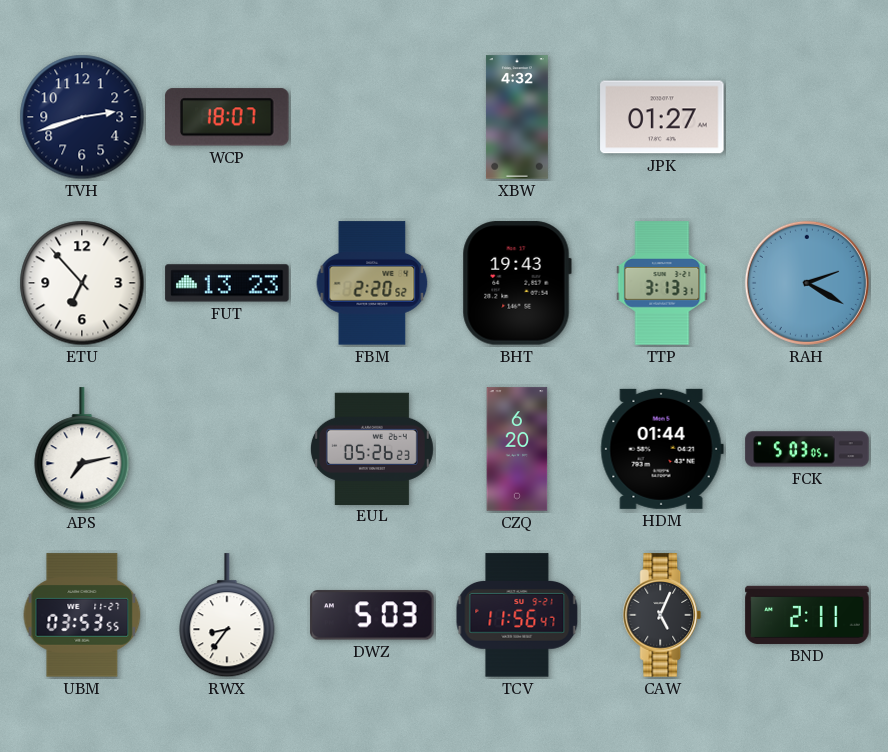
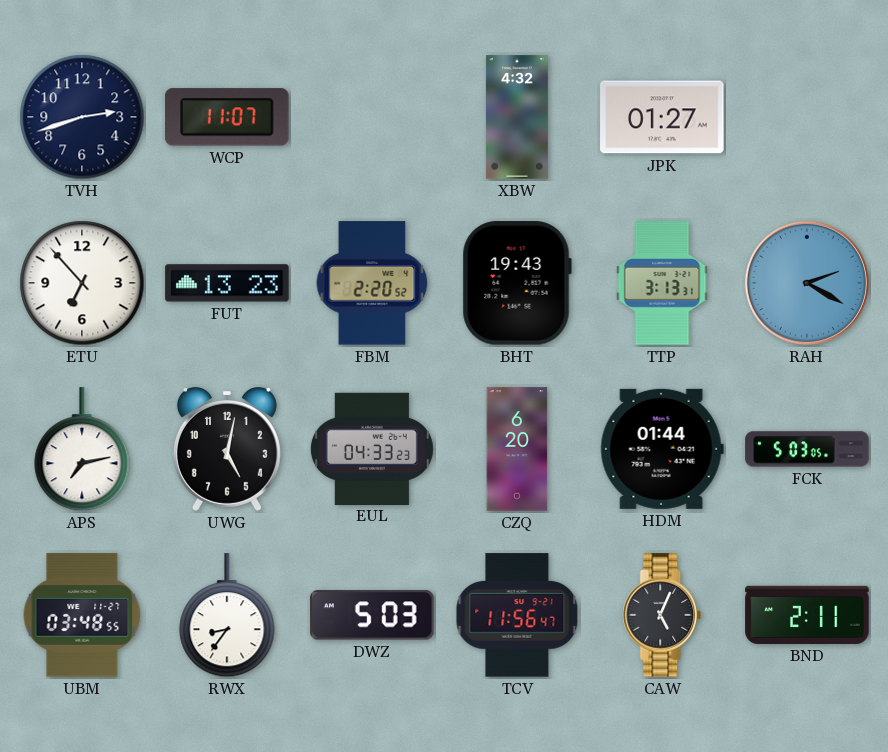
WCP: 18:07 -> 11:07 (227, 117)
UWG: none -> 5:02 (227, 449)
EUL: 05:26 -> 04:33 (372, 448)
UBM: 03:53 -> 03:48 (82, 615)
